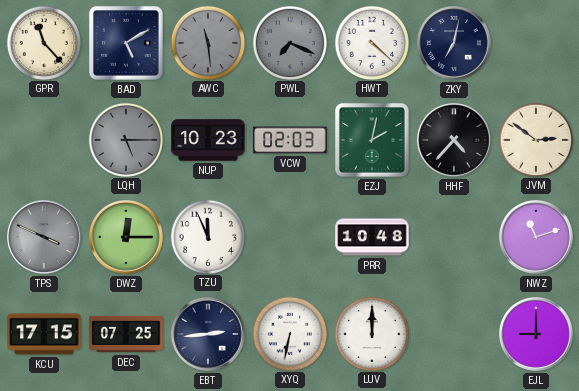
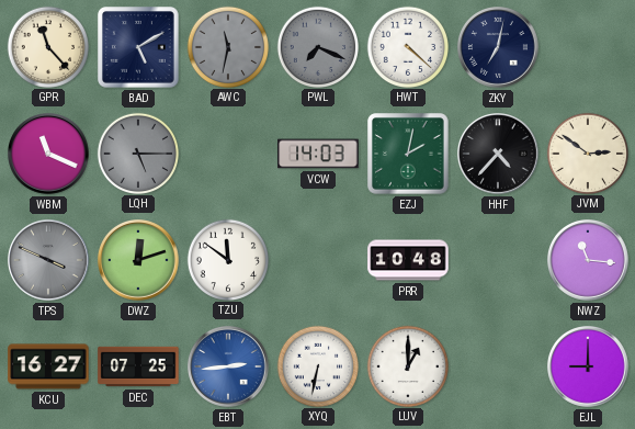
AWC: 11:29 -> 11:32 (227, 46)
WBM: none -> 11:19 (49, 155)
NUP: 10:23 -> none (208, 140)
VCW: 02:03 -> 14:03 (318, 154)
DWZ: 12:15 -> 12:12 (139, 261)
TZU: 11:56 -> 11:51 (227, 259)
NWZ: 11:12 -> 11:16 (589, 261)
KCU: 17:15 -> 16:27 (48, 366)
EBT dial: navy -> blue (229, 368)
LUV: 12:00 -> 1:00 (407, 365)
